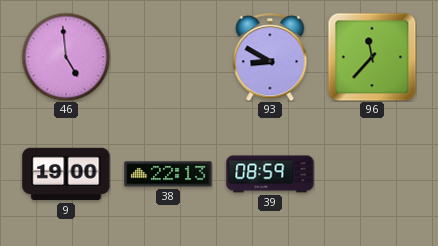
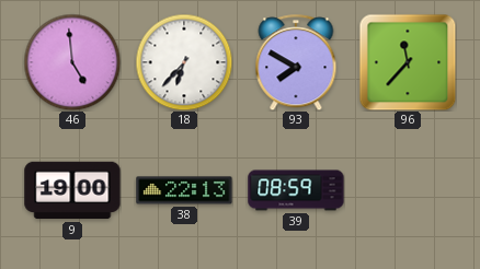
18: none -> 6:37 (184, 62)
93: 8:50 -> 7:50 (296, 62)
